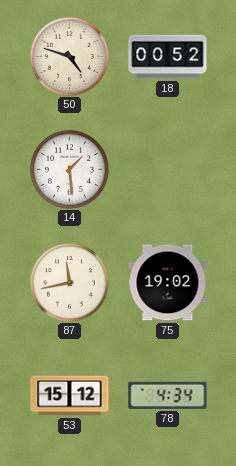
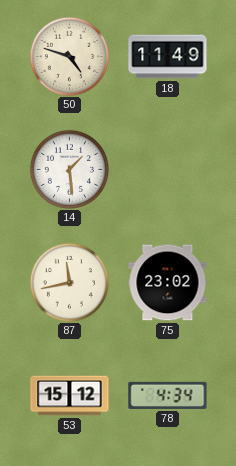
18: 00:52 -> 11:49 (168, 57)
75: 19:02 -> 23:02 (168, 283)
